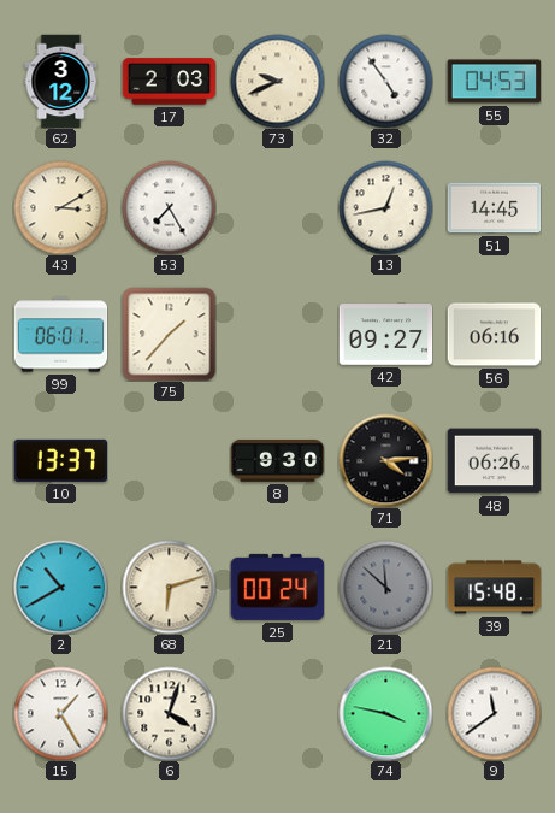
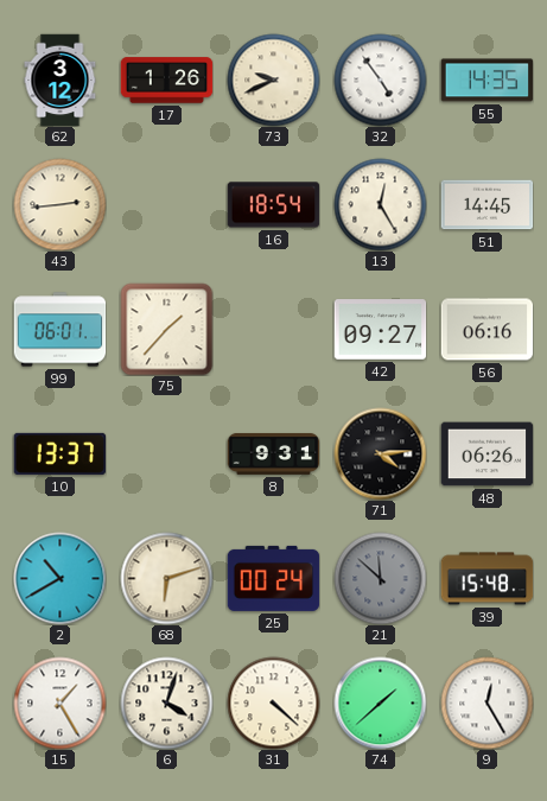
17: 2:03 -> 1:26 (166, 81)
55: 04:53 -> 14:35 (486, 81)
43: 3:10 -> 2:44 (59, 204)
53: 7:25 -> none (169, 207)
16: none -> 18:54 (273, 205)
13: 12:43 -> 12:25 (380, 204)
8: 9:30 -> 9:31 (273, 453)
31: none -> 4:22 (273, 703)
74: 3:47 -> 1:38 (380, 703)
9: 11:39 -> 12:25 (486, 703)
